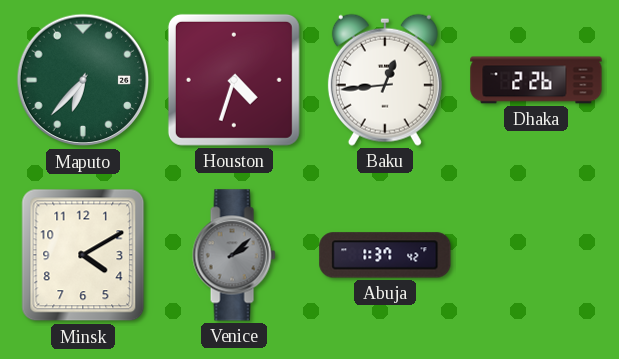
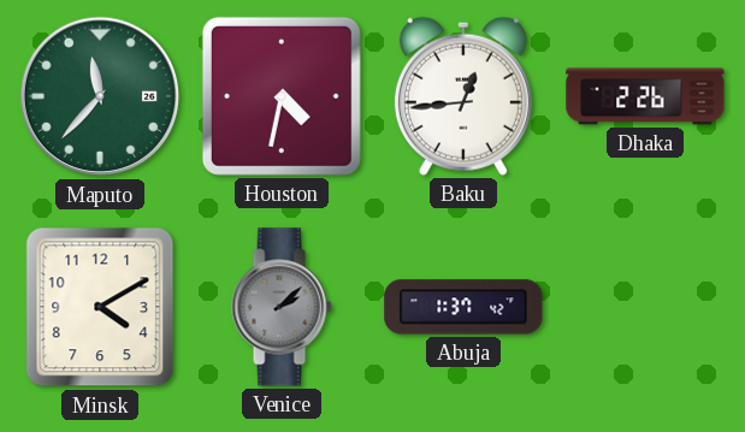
Maputo: 6:37 -> 11:37 (100, 96)
Houston: 4:33 -> 4:32 (282, 96)
